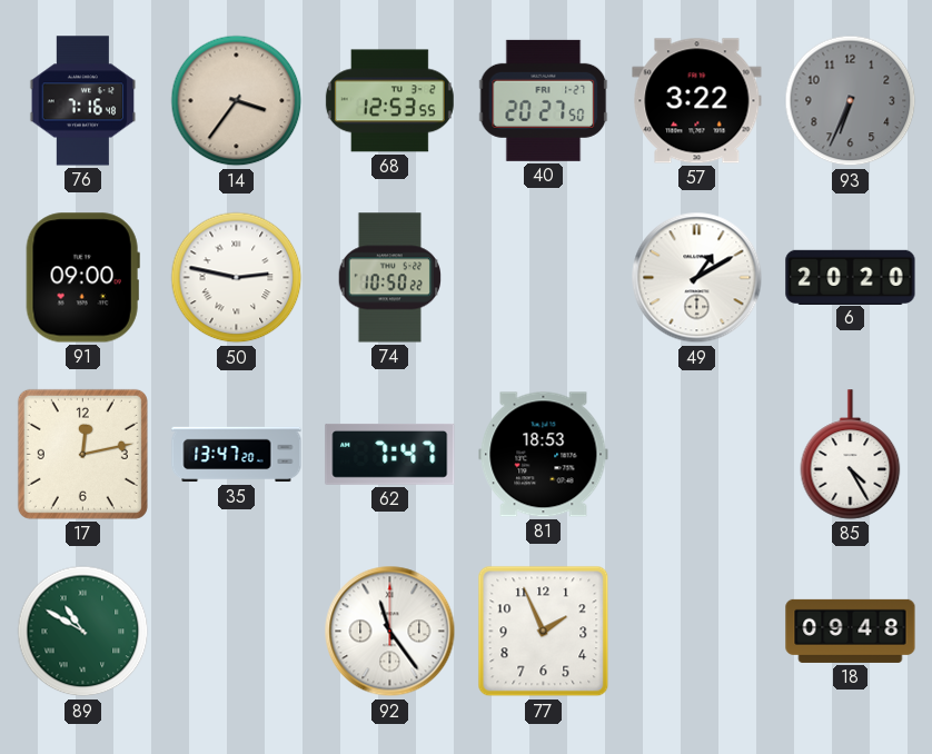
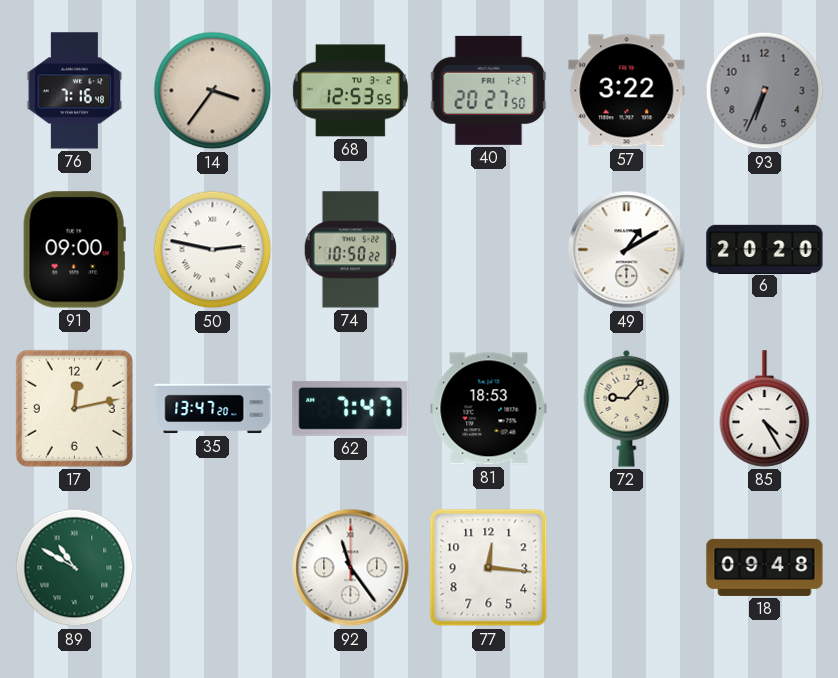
72: none -> 9:07 (627, 408)
77: 1:56 -> 12:16 (489, 568)
